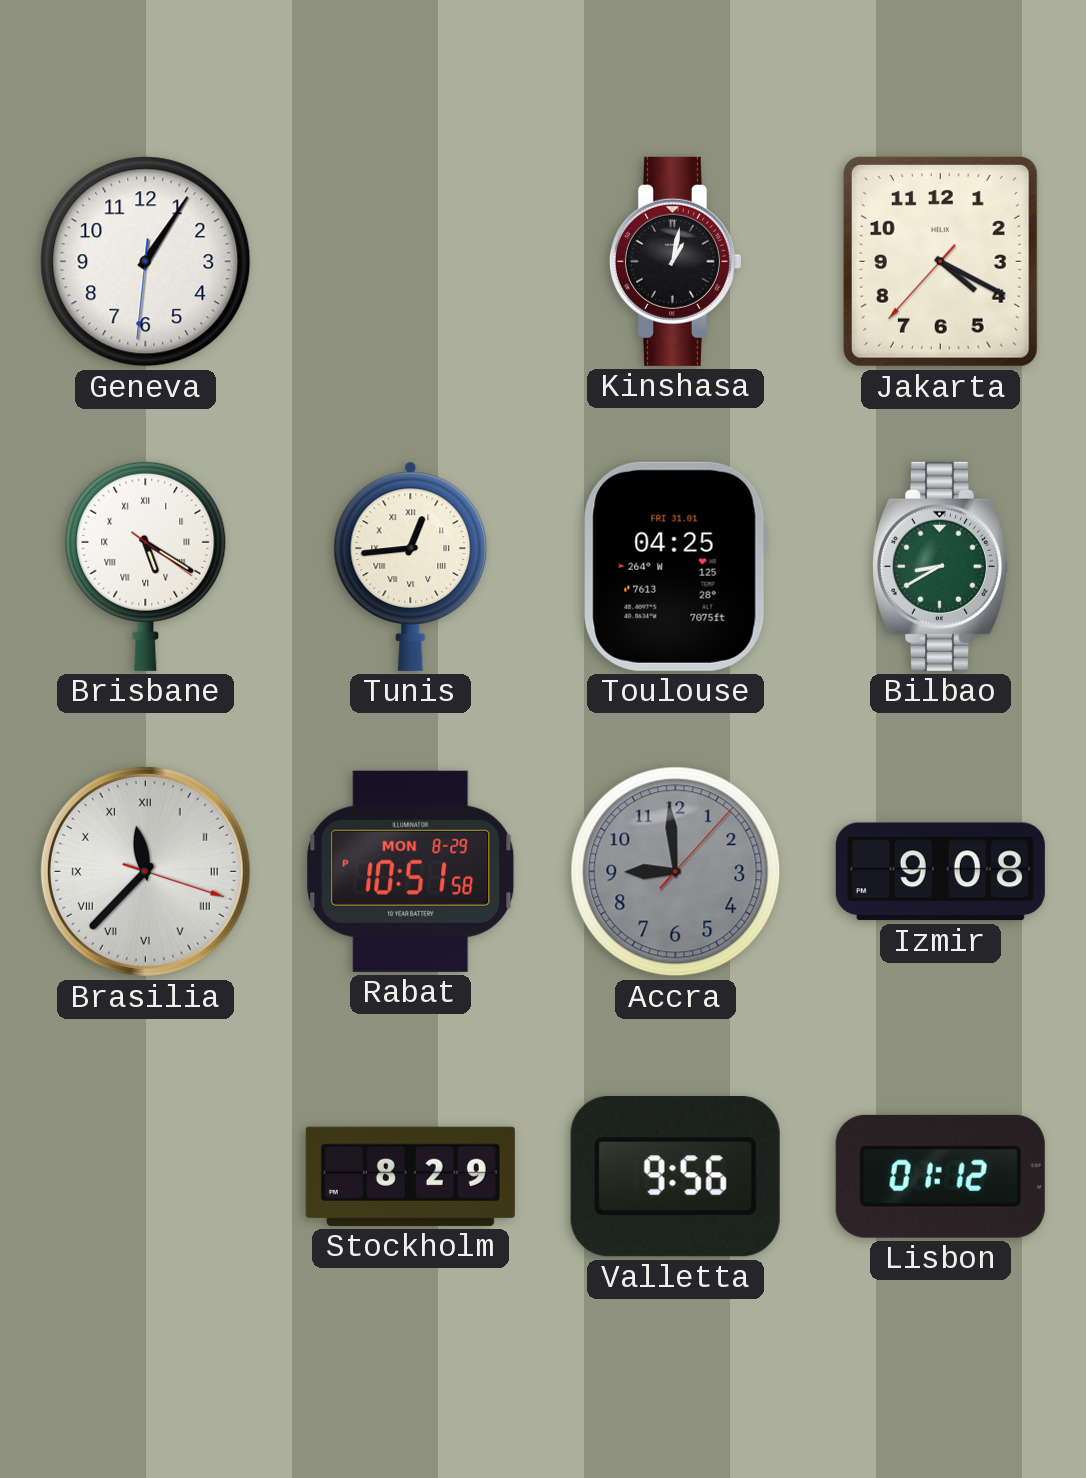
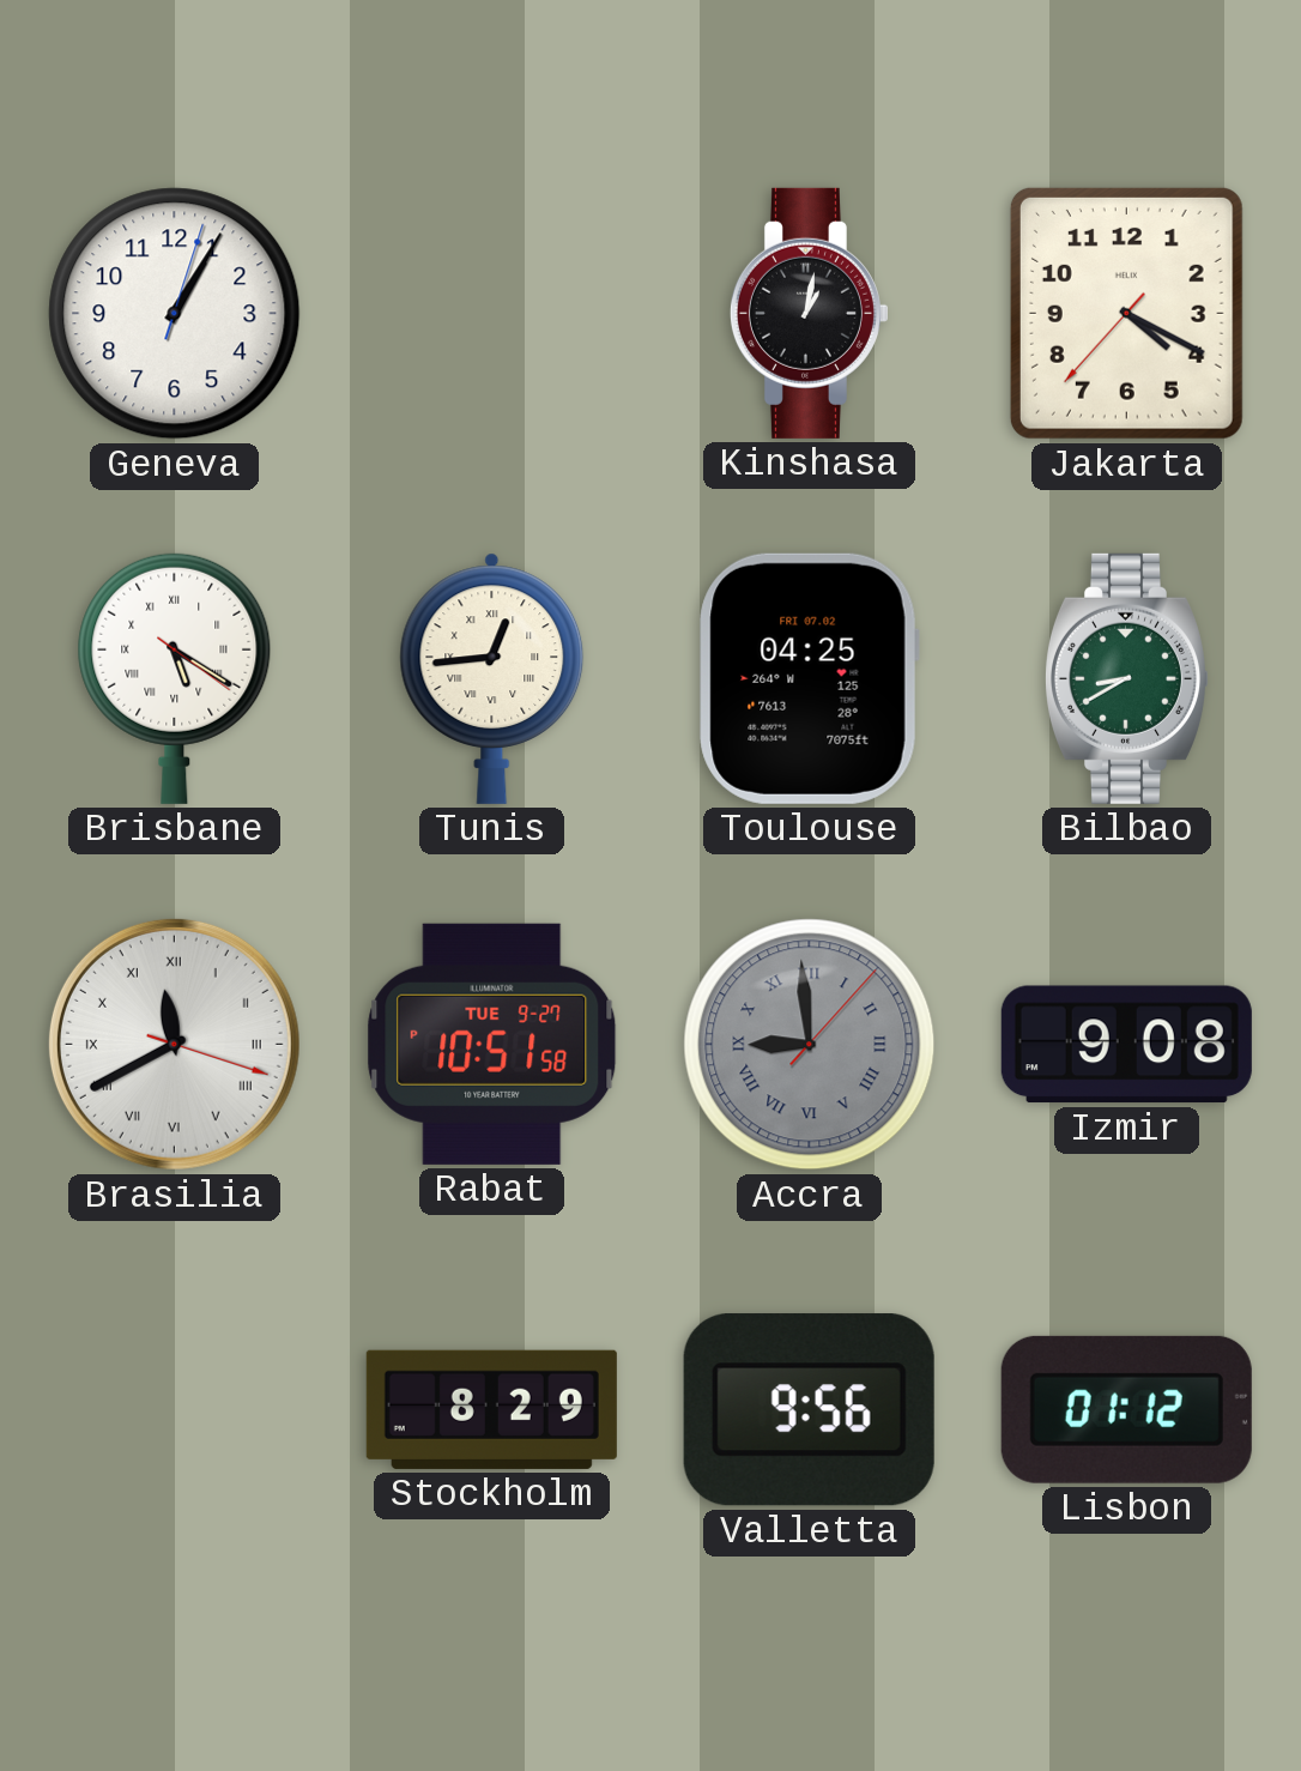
Geneva: 1:05:31 -> 1:05:03 (175, 314)
Toulouse date: FRI 31.01 -> FRI 07.02 (809, 678)
Brasilia: 11:37 -> 11:40 (174, 1044)
Rabat date: MON 8-29 -> TUE 9-27 (492, 1044)
Accra numerals: Arabic -> Roman (810, 1045)
